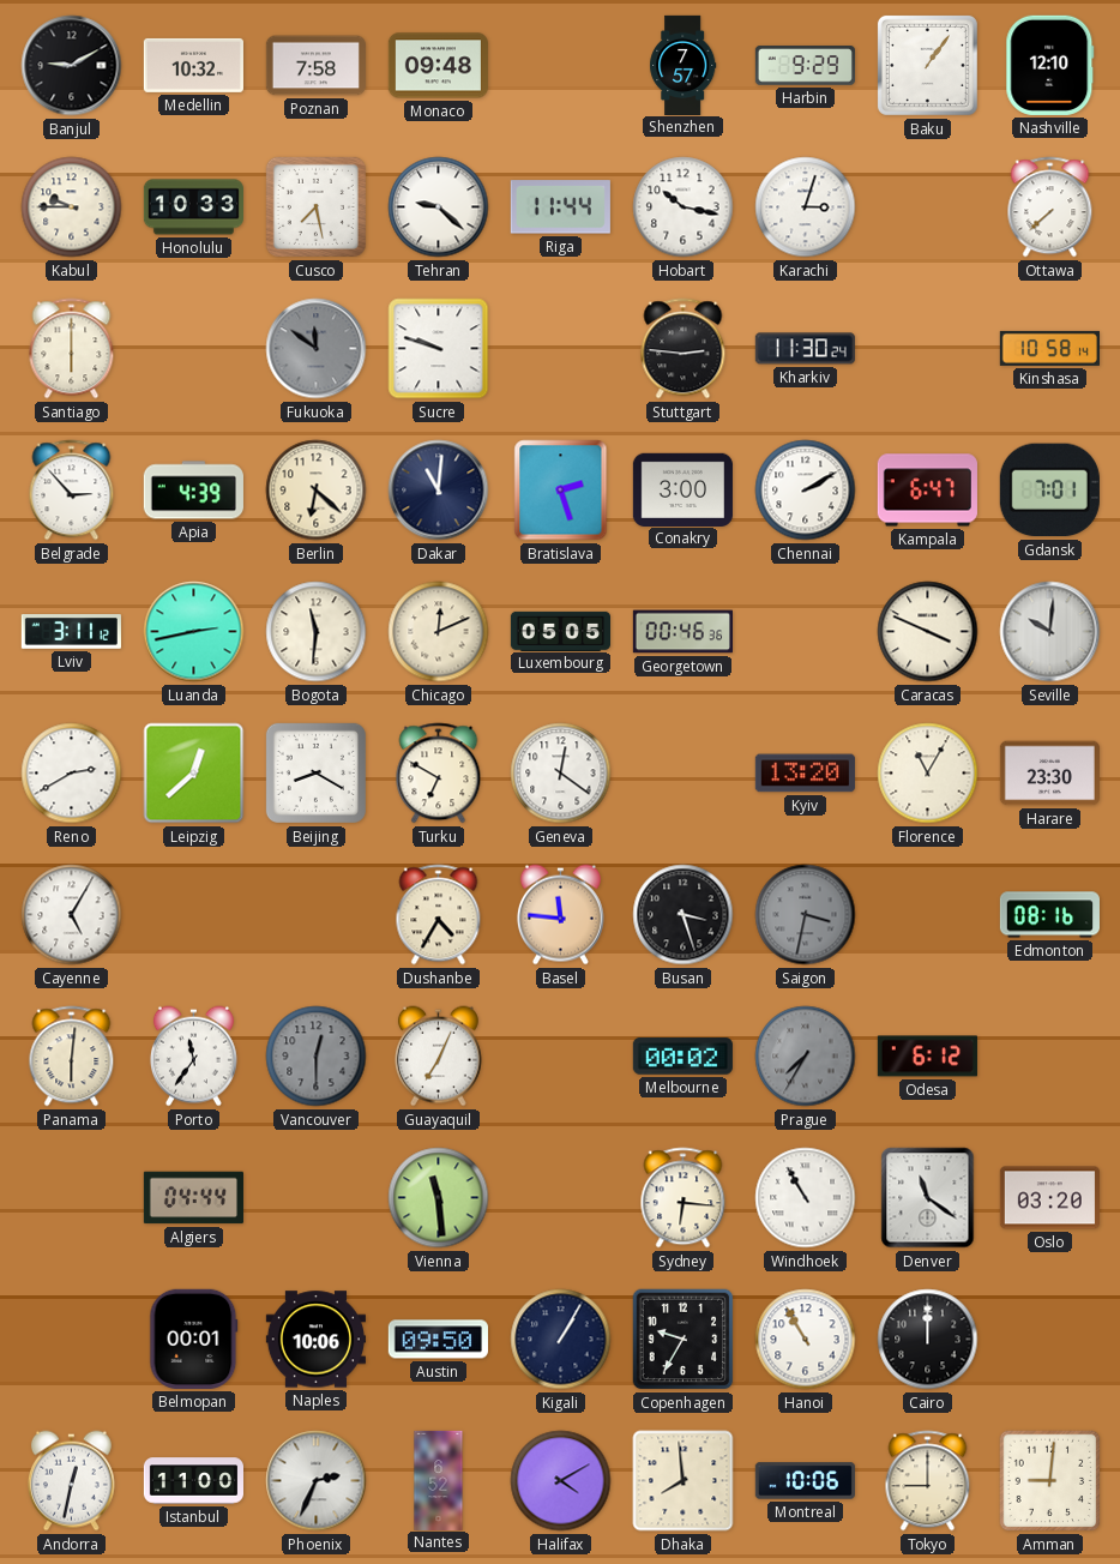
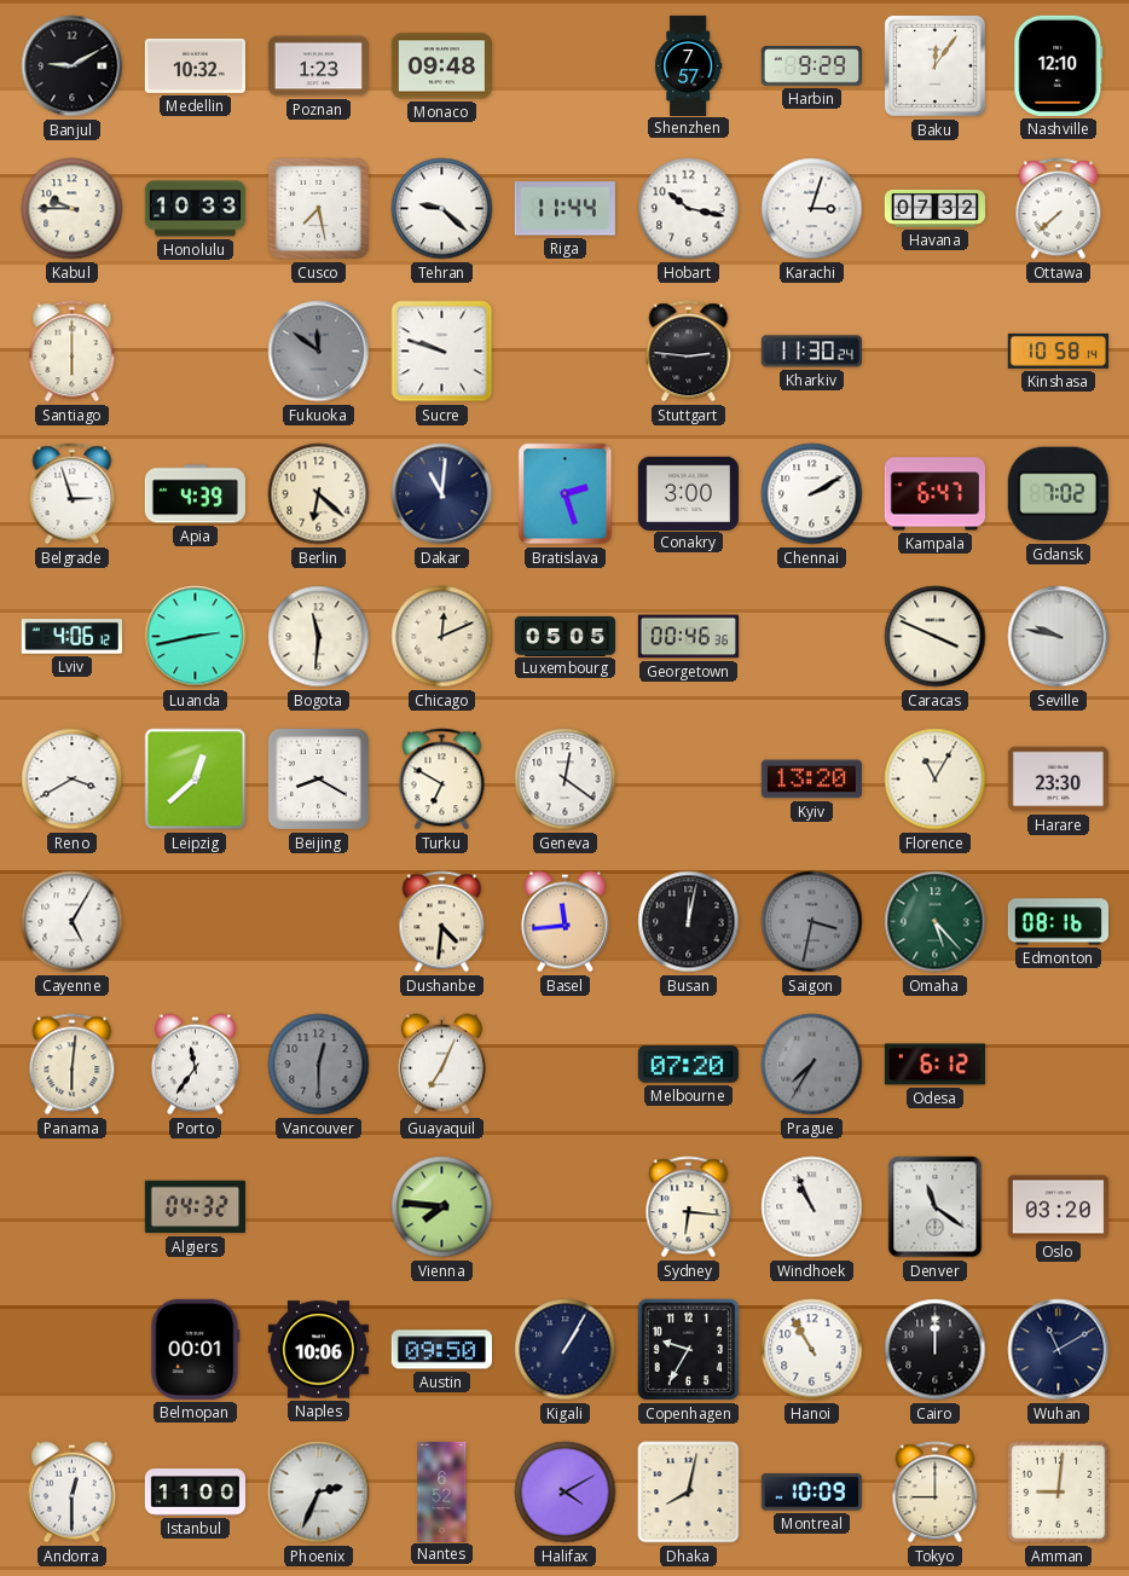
Poznan: 7:58 -> 1:23 (318, 66)
Baku: 1:06 -> 12:06 (934, 65)
Havana: none -> 07:32 (934, 208)
Belgrade: 2:53 -> 2:57 (73, 494)
Gdansk: 7:01 -> 7:02 (1058, 494)
Lviv: 3:11 -> 4:06 (71, 637)
Seville: 10:01 -> 9:47 (1059, 637)
Reno: 2:40 -> 3:40 (73, 780)
Dushanbe: 4:35 -> 4:31 (442, 922)
Basel: 11:46 -> 11:44 (564, 922)
Busan: 3:27 -> 12:02 (689, 922)
Omaha: none -> 5:23 (936, 922)
Melbourne: 00:02 -> 07:20 (688, 1065)
Algiers: 04:44 -> 04:32 (195, 1207)
Vienna: 11:29 -> 7:46 (442, 1207)
Windhoek: 10:55 -> 10:56 (812, 1207)
Wuhan: none -> 11:10 (1059, 1350)
Andorra: 12:32 -> 12:30 (71, 1493)
Dhaka: 7:59 -> 8:02 (689, 1493)
Montreal: 10:06 -> 10:09 (811, 1493)
